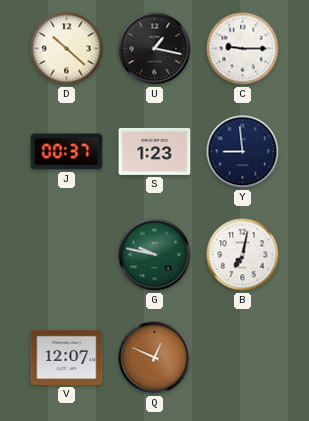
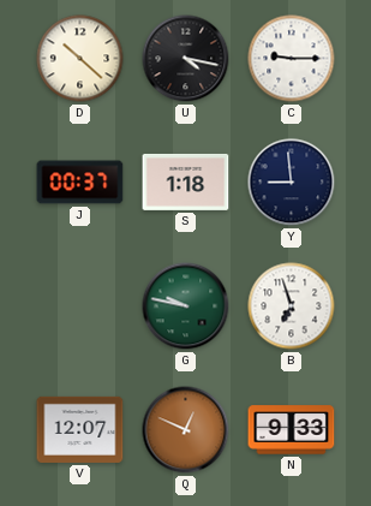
U: 1:17 -> 4:17 (186, 59)
S: 1:23 -> 1:18 (186, 181)
B: 7:02 -> 6:57 (292, 306)
N: none -> 9:33 (292, 430)
